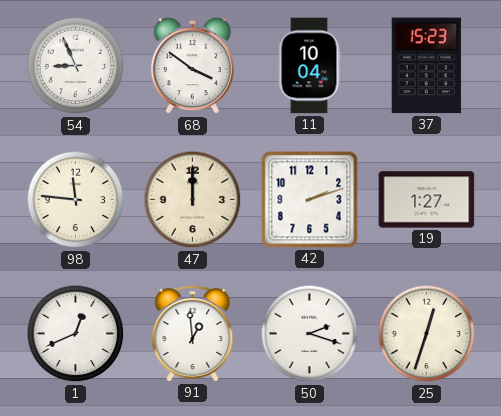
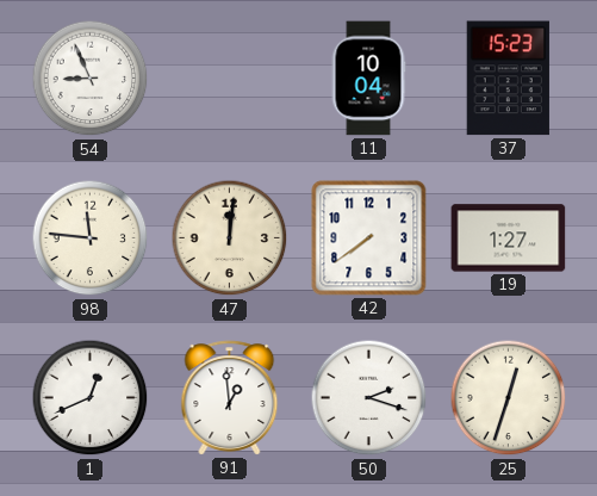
68: 3:51 -> none (192, 66)
47: 12:00 -> 12:01 (230, 238)
42: 2:12 -> 7:39 (369, 238)
